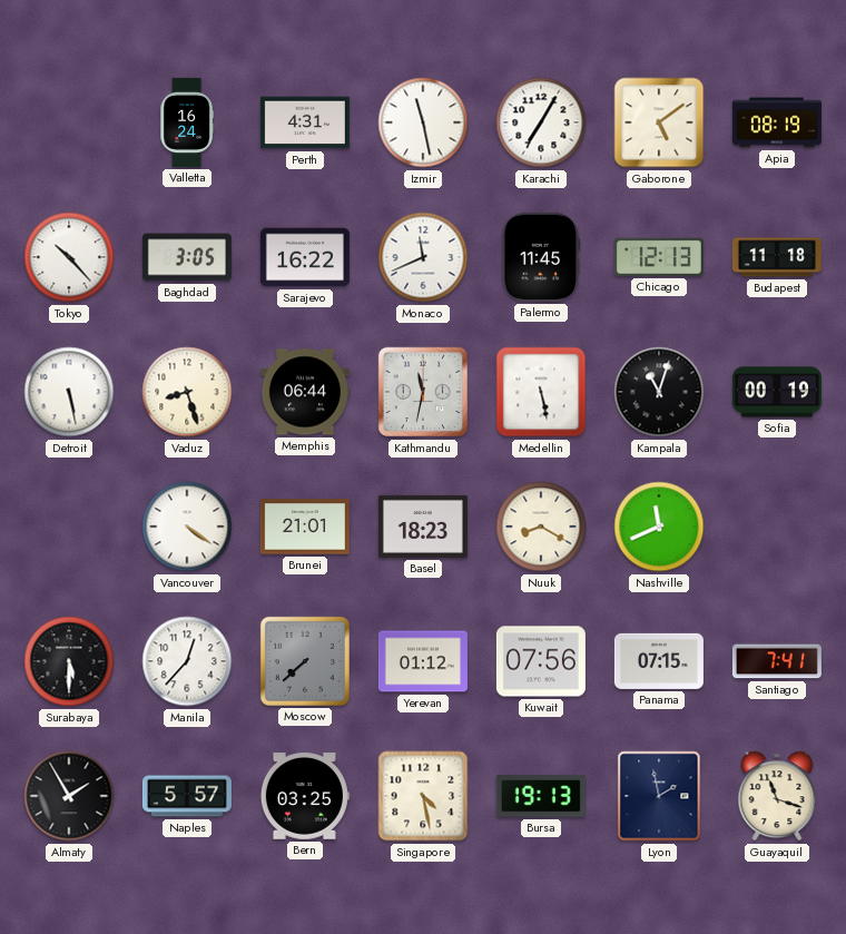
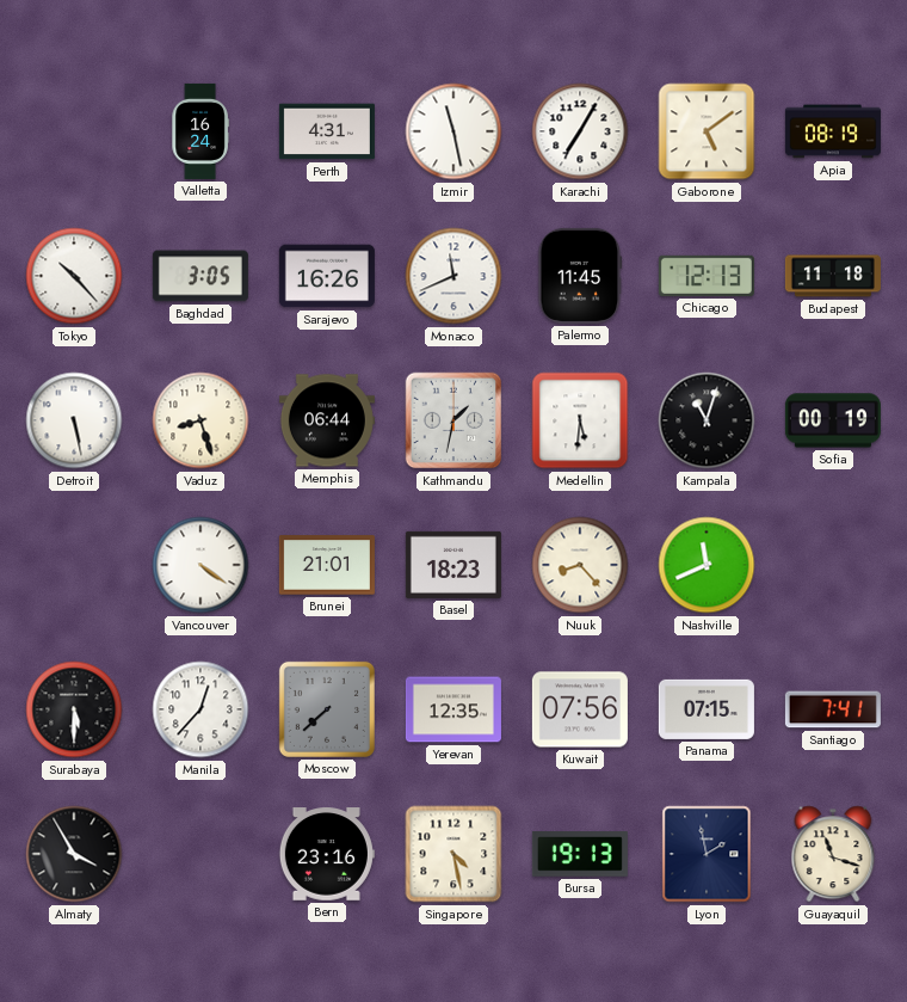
Sarajevo: 16:22 -> 16:26 (327, 276)
Kathmandu: 11:32 -> 1:32 (453, 420)
Medellin: 5:28 -> 5:31 (580, 420)
Nuuk: 8:20 -> 8:23 (580, 565)
Yerevan: 01:12 -> 12:35 (453, 709)
Almaty: 1:55 -> 3:55 (74, 854)
Naples: 5:57 -> none (187, 796)
Bern: 03:25 -> 23:16 (327, 854)
